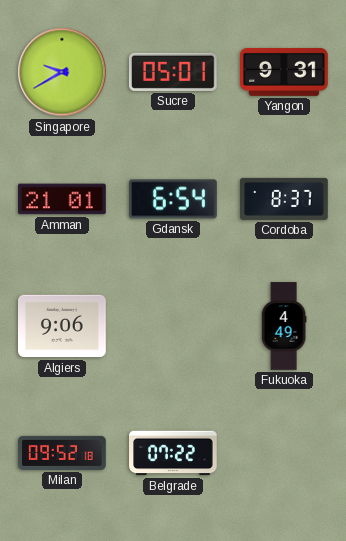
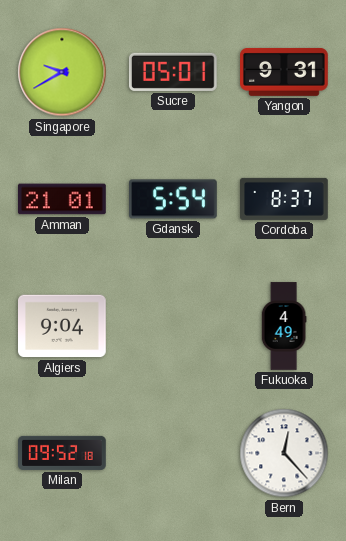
Gdansk: 6:54 -> 5:54 (174, 199)
Algiers: 9:06 -> 9:04 (63, 326)
Belgrade: 07:22 -> none (173, 453)
Bern: none -> 12:23 (284, 453)
